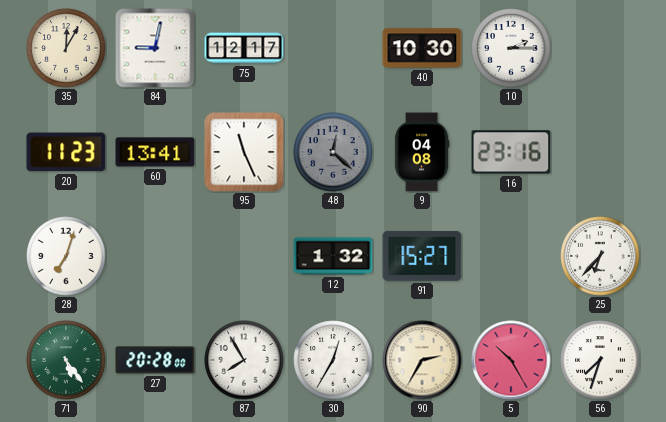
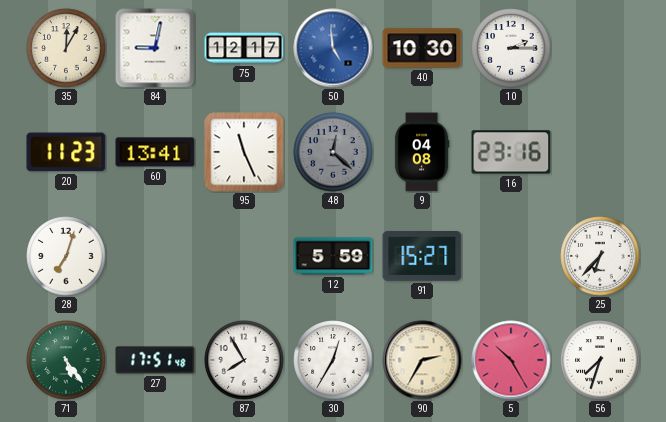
50: none -> 4:59 (333, 48)
12: 1:32 -> 5:59 (333, 256)
27: 20:28 -> 17:51 (155, 360)
